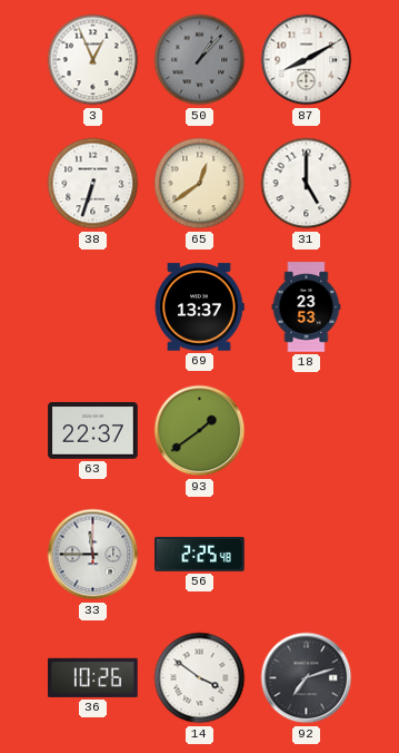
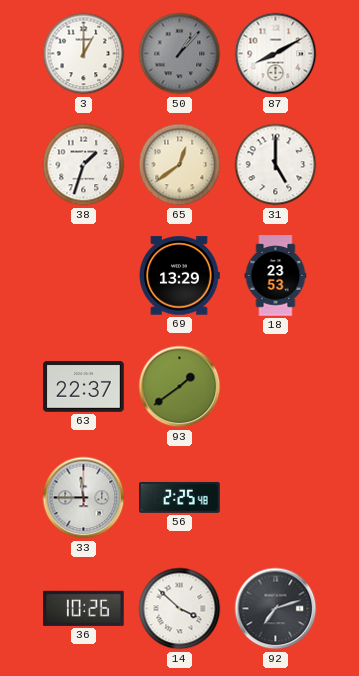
3: 12:56 -> 1:00 (84, 54)
38: 6:33 -> 1:33 (84, 165)
69: 13:37 -> 13:29 (179, 276)
14: 3:51 -> 3:52 (180, 609)
